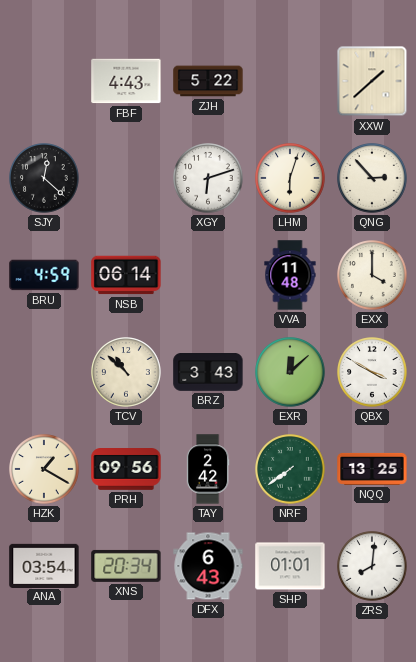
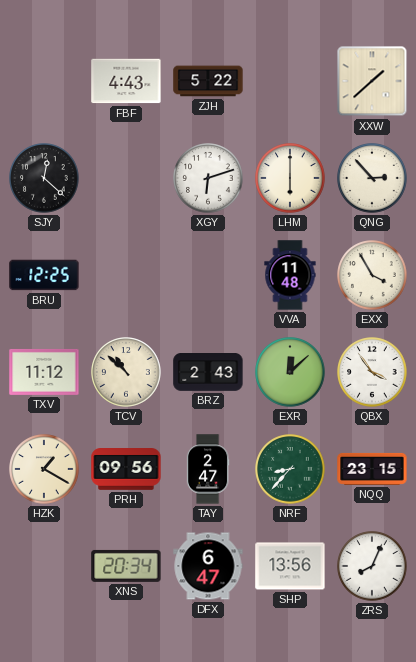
LHM: 6:03 -> 6:00 (290, 178)
BRU: 4:59 -> 12:25 (44, 275)
NSB: 06:14 -> none (126, 275)
EXX: 4:00 -> 3:55 (372, 275)
TXV: none -> 11:12 (44, 372)
BRZ: 3:43 -> 2:43 (208, 373)
QBX: 3:50 -> 3:54 (372, 372)
TAY: 2:42 -> 2:47 (208, 469)
NRF: 7:39 -> 8:37 (290, 469)
NQQ: 13:25 -> 23:15 (372, 469)
ANA: 03:54 -> none (44, 565)
DFX: 6:43 -> 6:47 (208, 566)
SHP: 01:01 -> 13:56 (290, 566)
ZRS: 8:01 -> 8:04 (372, 566)
